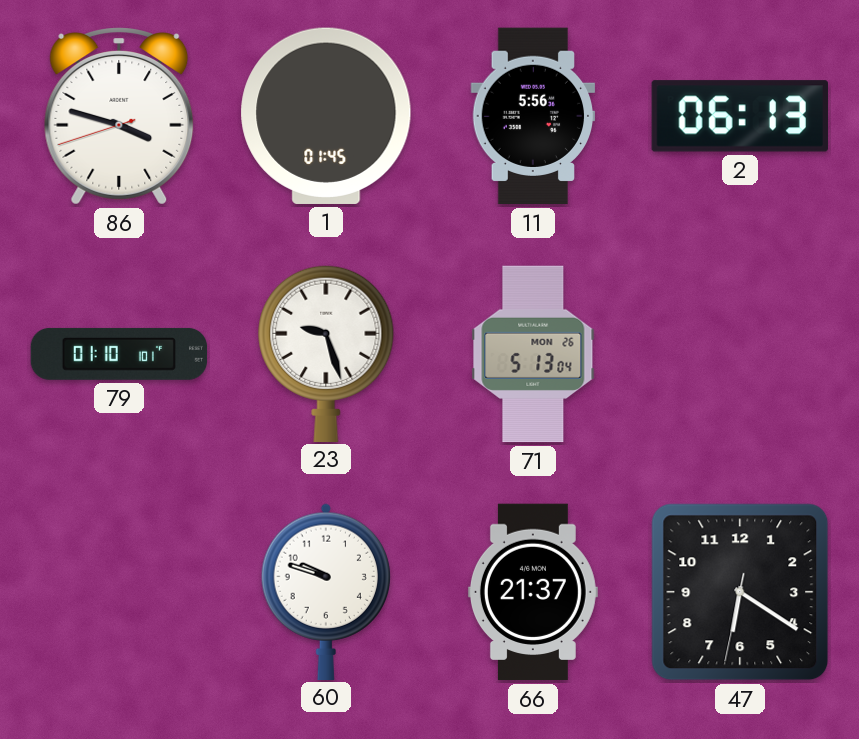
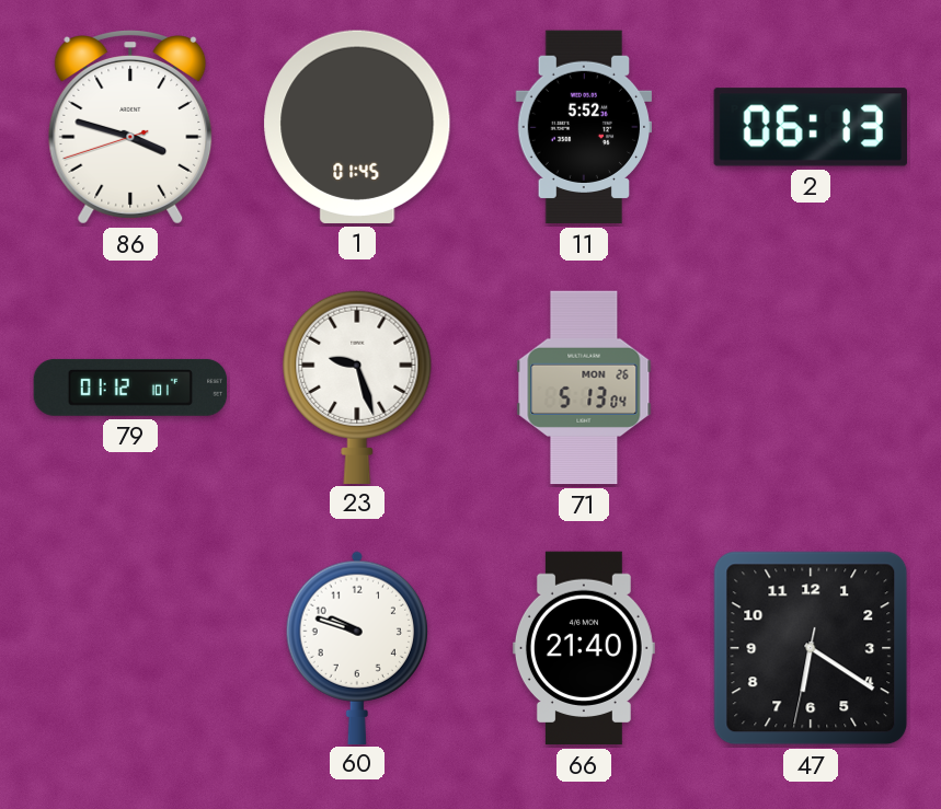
11: 5:56 -> 5:52 (584, 127)
79: 01:10 -> 01:12 (130, 388)
66: 21:37 -> 21:40 (584, 648)
